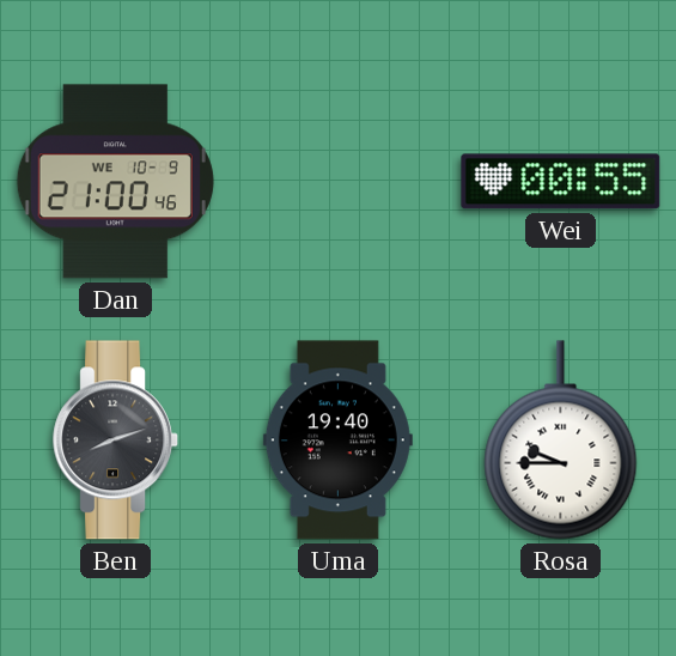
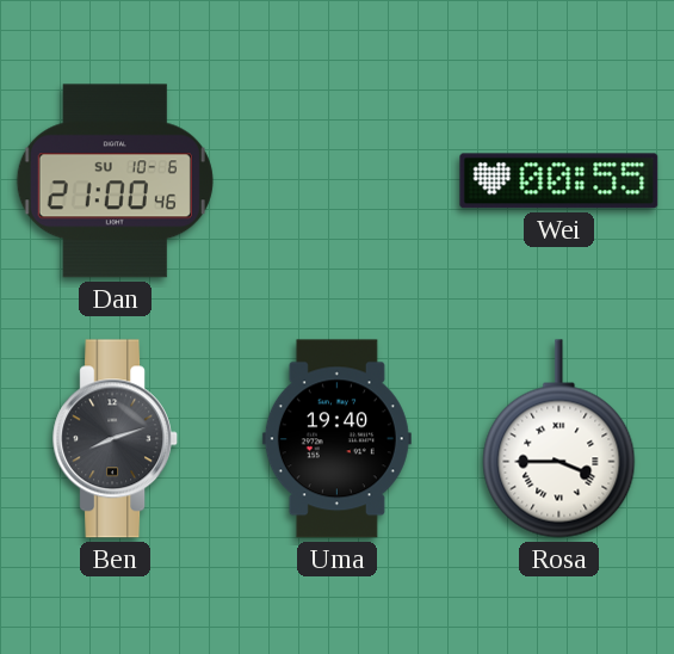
Dan date: WE 10-9 -> SU 10-6 (115, 181)
Rosa: 9:45 -> 3:45 (559, 439)
